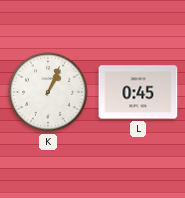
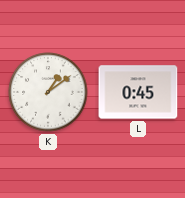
K: 1:04 -> 1:09 (48, 92)
